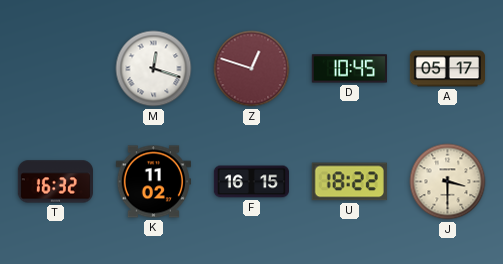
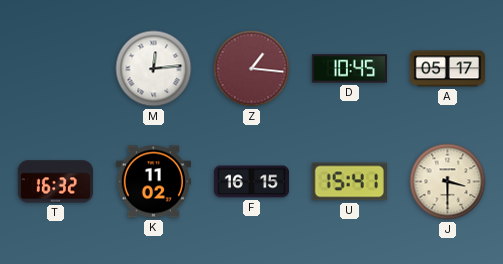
M: 12:18 -> 12:14 (154, 69)
Z: 12:48 -> 1:16 (252, 69)
U: 18:22 -> 15:41 (349, 182)
